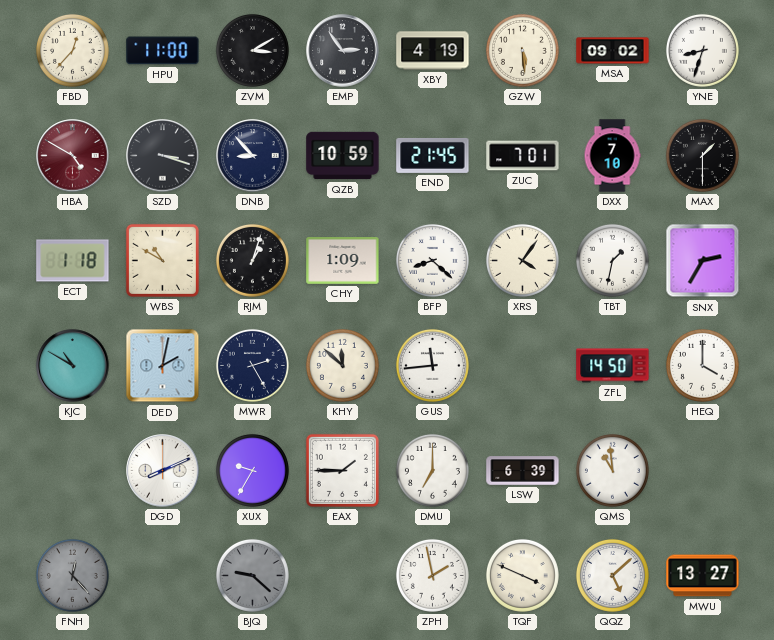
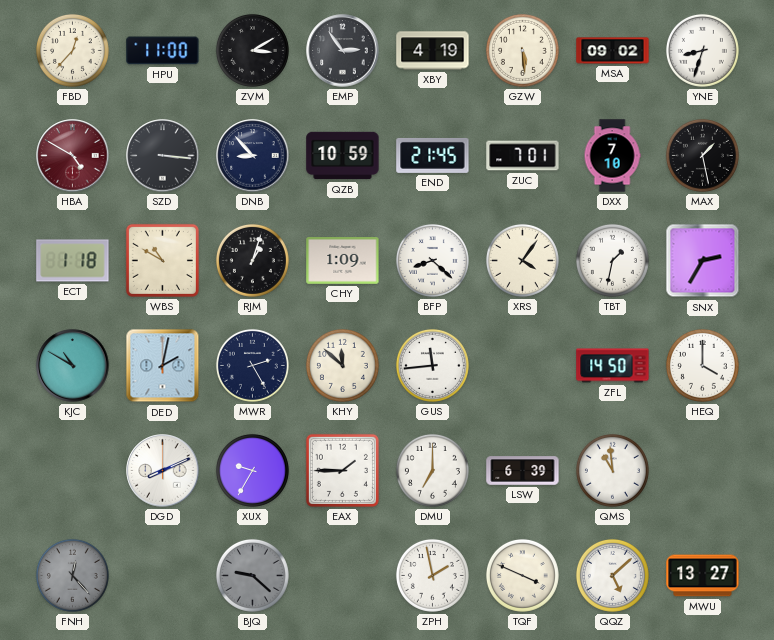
SZD: 3:18 -> 3:16 (163, 156)
MAX: 1:30 -> 1:28 (702, 155)
